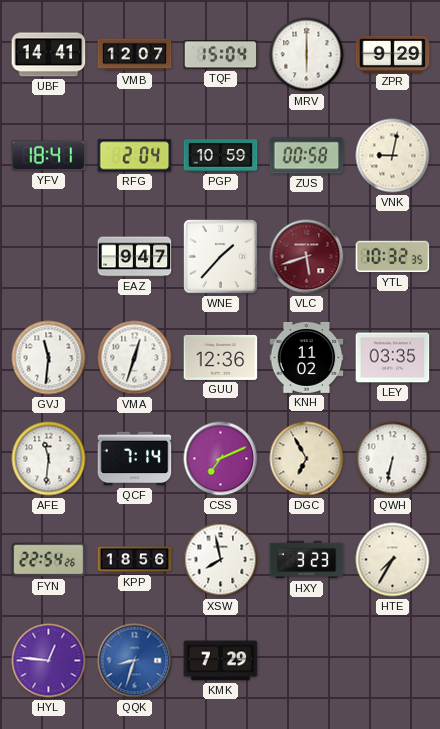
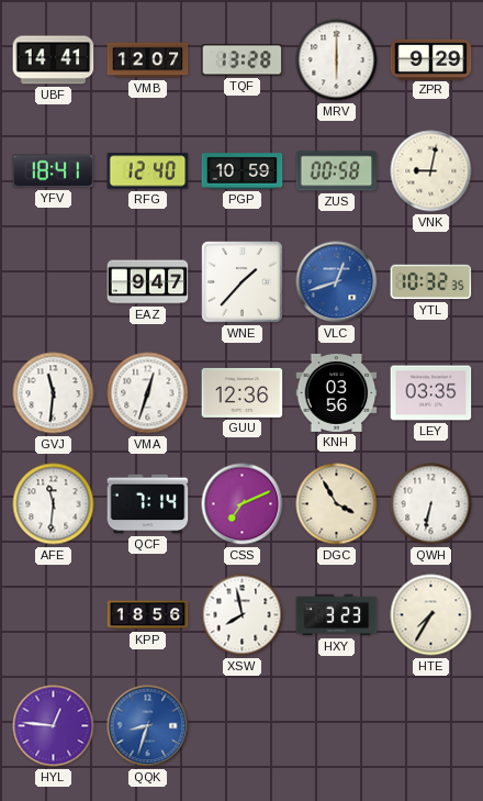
TQF: 15:04 -> 13:28 (243, 60)
RFG: 2:04 -> 12:40 (148, 171)
VLC: 5:42 -> 12:42 (337, 282)
VLC dial: burgundy -> blue (337, 282)
KNH: 11:02 -> 03:56 (337, 392)
DGC: 6:55 -> 3:55 (337, 504)
FYN: 22:54 -> none (49, 560)
KMK: 7:29 -> none (221, 661)
